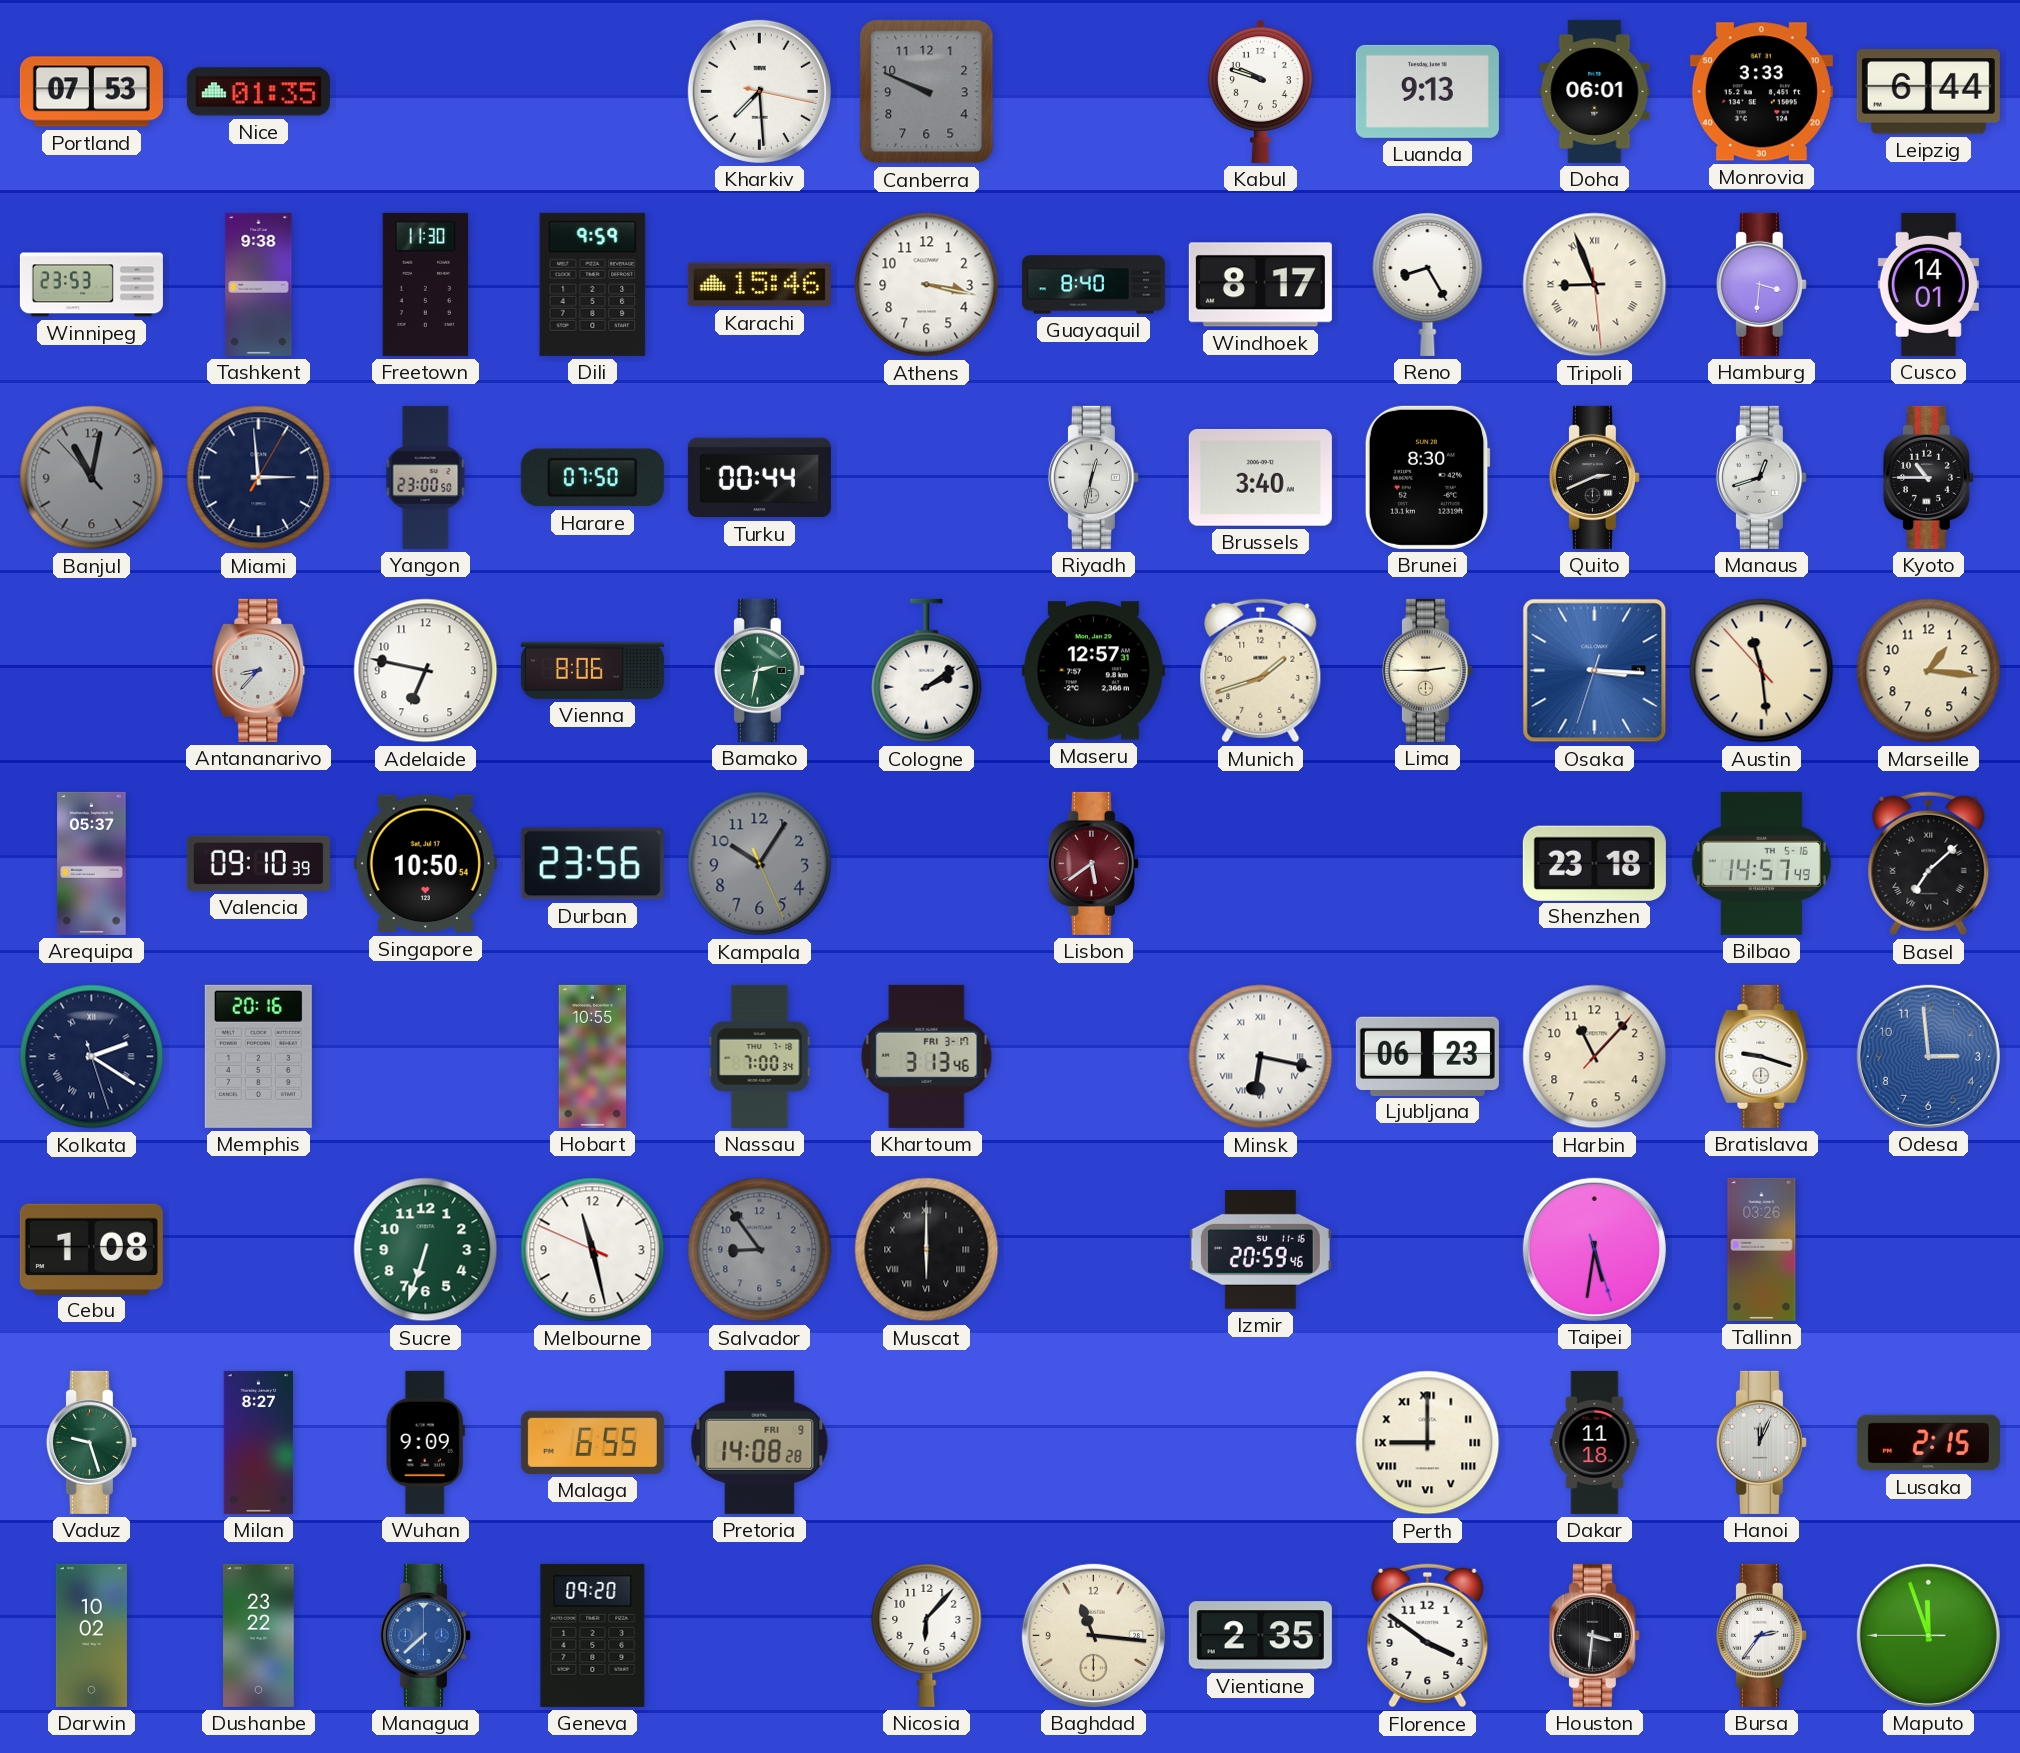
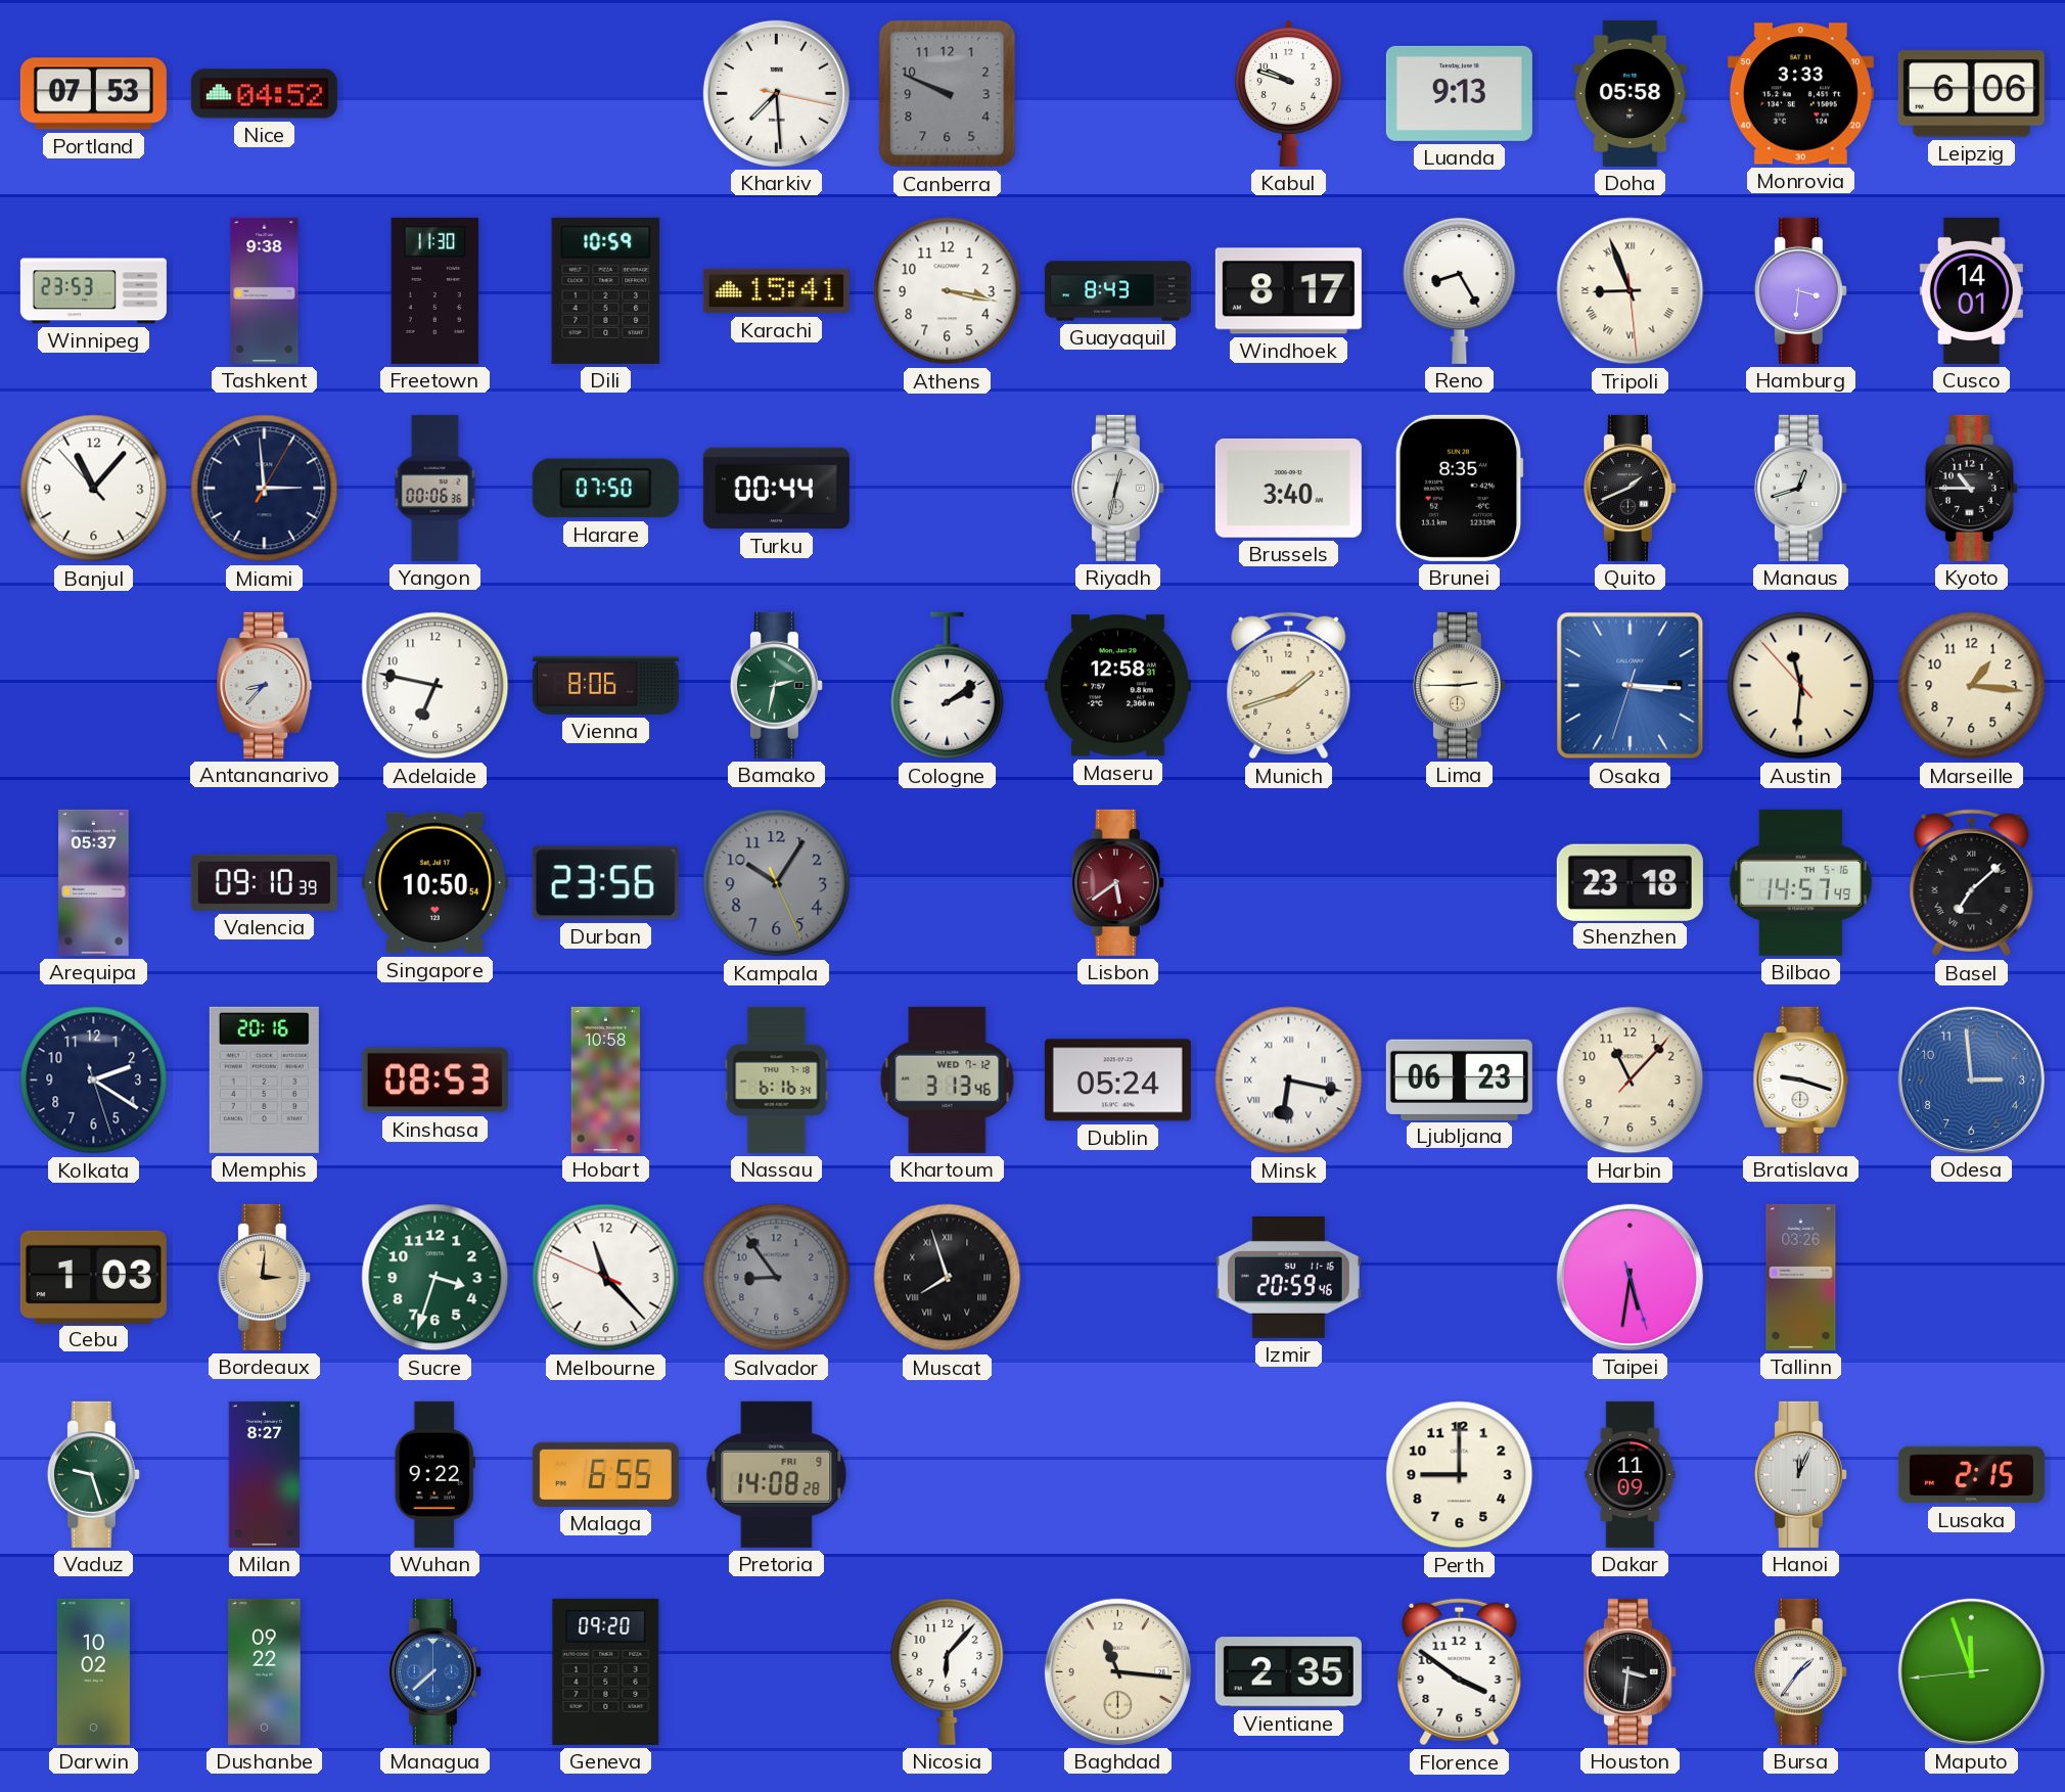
Nice: 01:35 -> 04:52 (264, 94)
Doha: 06:01 -> 05:58 (1631, 93)
Leipzig: 6:44 -> 6:06 (1971, 94)
Dili: 9:59 -> 10:59 (606, 290)
Karachi: 15:46 -> 15:41 (776, 291)
Guayaquil: 8:40 -> 8:43 (1117, 291)
Banjul: 11:01 -> 11:06 (94, 489)
Banjul dial: grey -> white (94, 489)
Yangon: 23:00 -> 00:06 (435, 488)
Brunei: 8:30 -> 8:35 (1459, 488)
Quito: 2:41 -> 1:41 (1630, 488)
Maseru: 12:57 -> 12:58 (1117, 686)
Austin: 11:28 -> 11:30 (1801, 686)
Kolkata numerals: Roman -> Arabic (94, 1081)
Kinshasa: none -> 08:53 (434, 1081)
Hobart: 10:55 -> 10:58 (606, 1079)
Nassau: 7:00 -> 6:16 (777, 1079)
Khartoum date: FRI 3-17 -> WED 7-12 (948, 1079)
Dublin: none -> 05:24 (1117, 1081)
Cebu: 1:08 -> 1:03 (93, 1277)
Bordeaux: none -> 3:01 (264, 1277)
Sucre: 6:33 -> 3:33 (435, 1278)
Melbourne: 11:27 -> 11:22 (606, 1278)
Muscat: 6:00 -> 7:57 (948, 1278)
Wuhan: 9:09 -> 9:22 (434, 1474)
Perth numerals: Roman -> Arabic (1460, 1475)
Dakar: 11:18 -> 11:09 (1631, 1474)
Dushanbe: 23:22 -> 09:22 (265, 1671)
Bursa: 2:36 -> 1:36 (1800, 1671)
Maputo: 11:56:45 -> 11:56:44 (1971, 1671)
